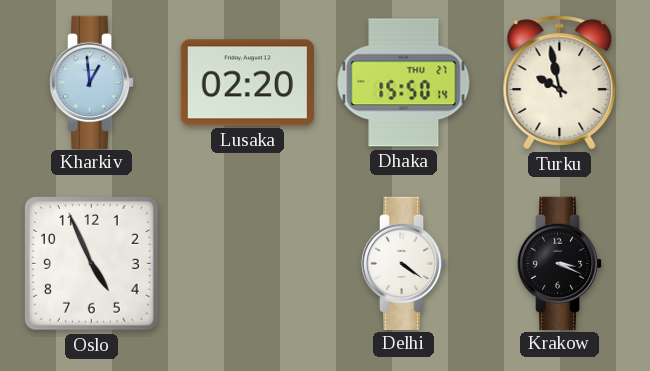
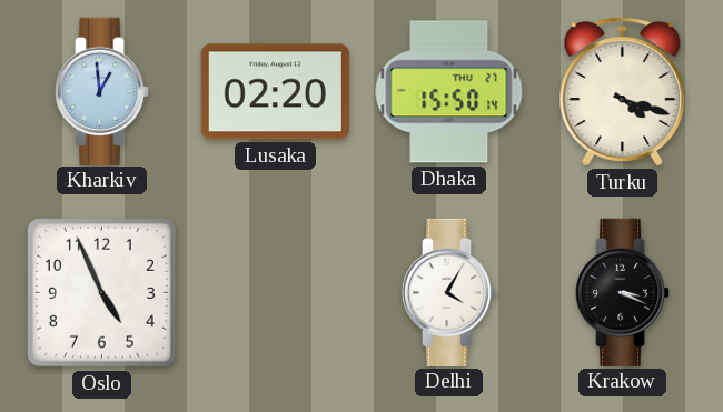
Turku: 9:58 -> 4:18 (623, 92)
Delhi: 4:21 -> 4:05 (449, 292)
